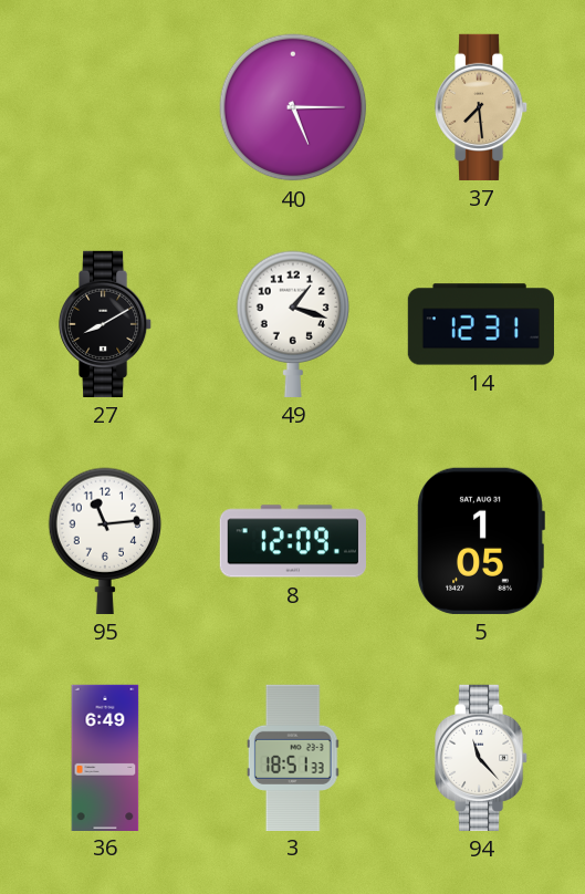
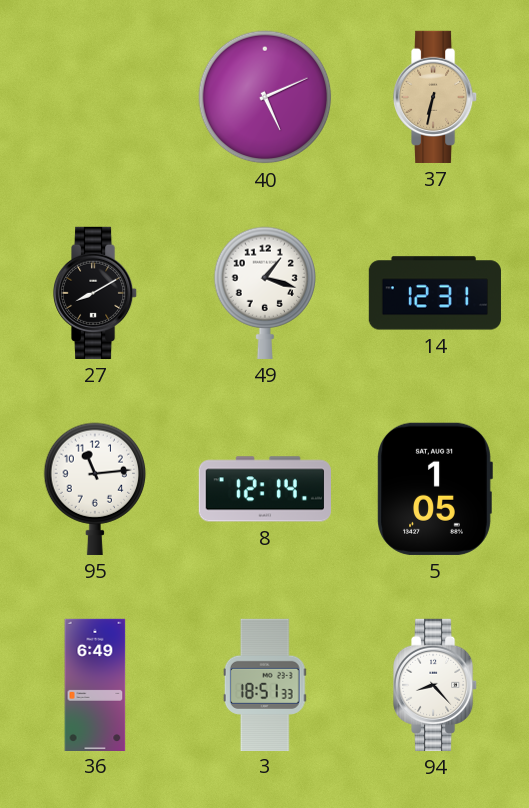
40: 5:15 -> 5:11 (265, 97)
37: 7:29 -> 6:32 (436, 97)
8: 12:09 -> 12:14 (265, 489)
94: 11:23 -> 8:23 (436, 685)
